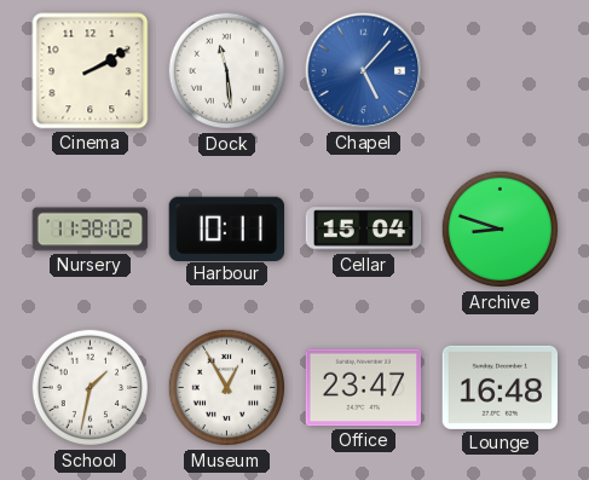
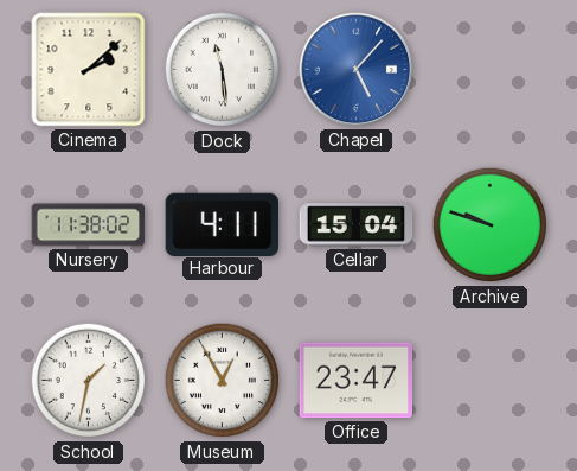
Cinema: 2:10 -> 2:08 (89, 70)
Harbour: 10:11 -> 4:11 (222, 224)
Archive: 8:48 -> 9:48 (491, 225)
Lounge: 16:48 -> none (501, 387)
